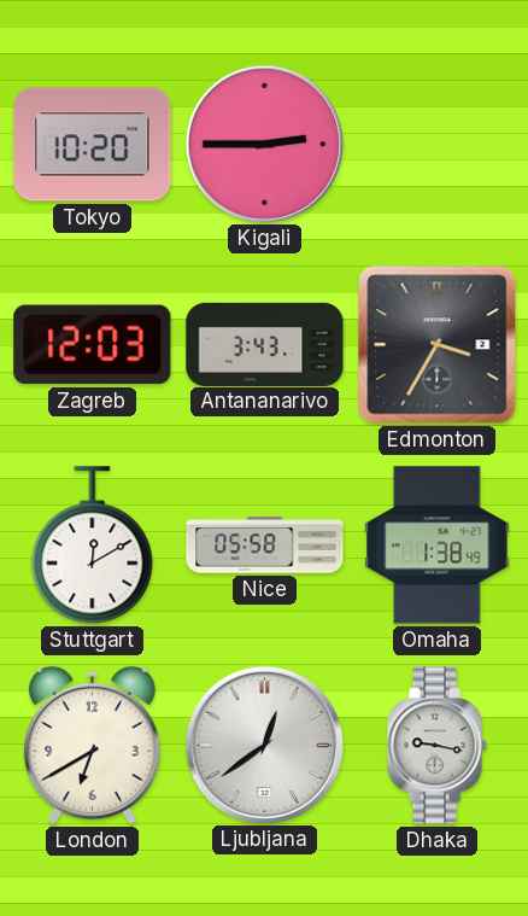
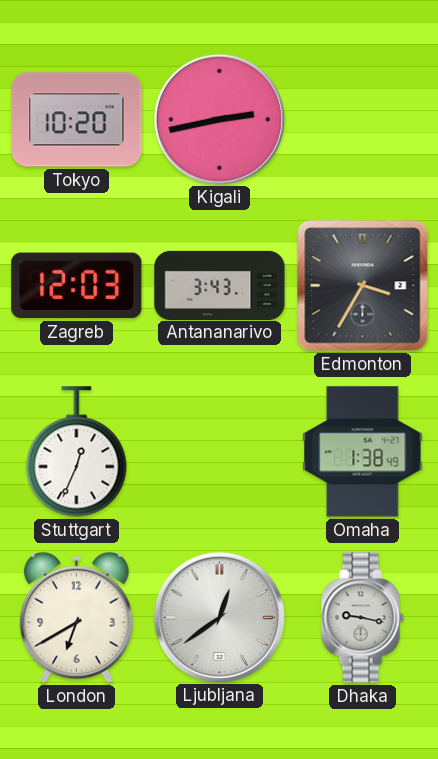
Kigali: 2:45 -> 2:43 (219, 119)
Stuttgart: 12:10 -> 12:34 (77, 452)
Nice: 05:58 -> none (265, 545)
